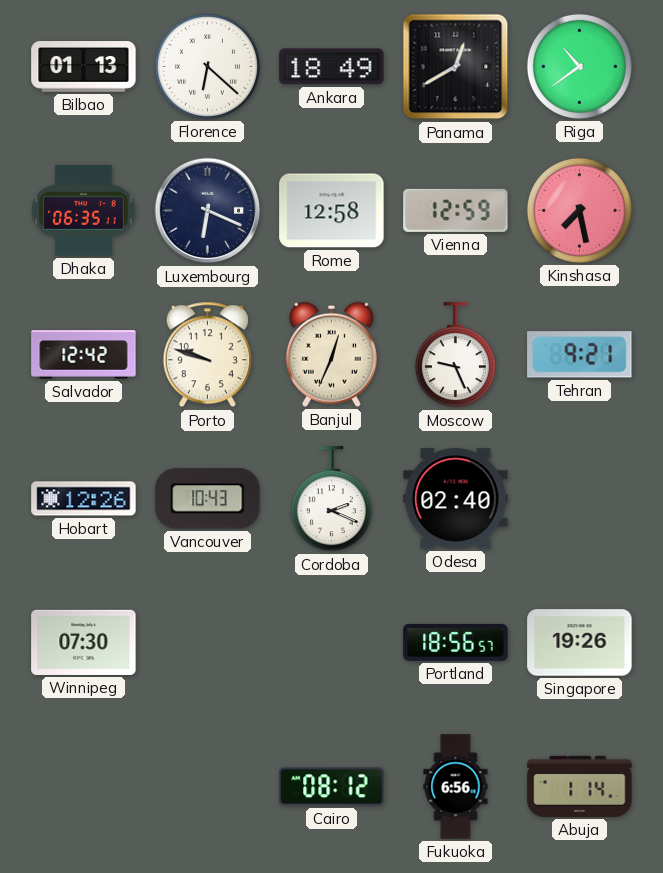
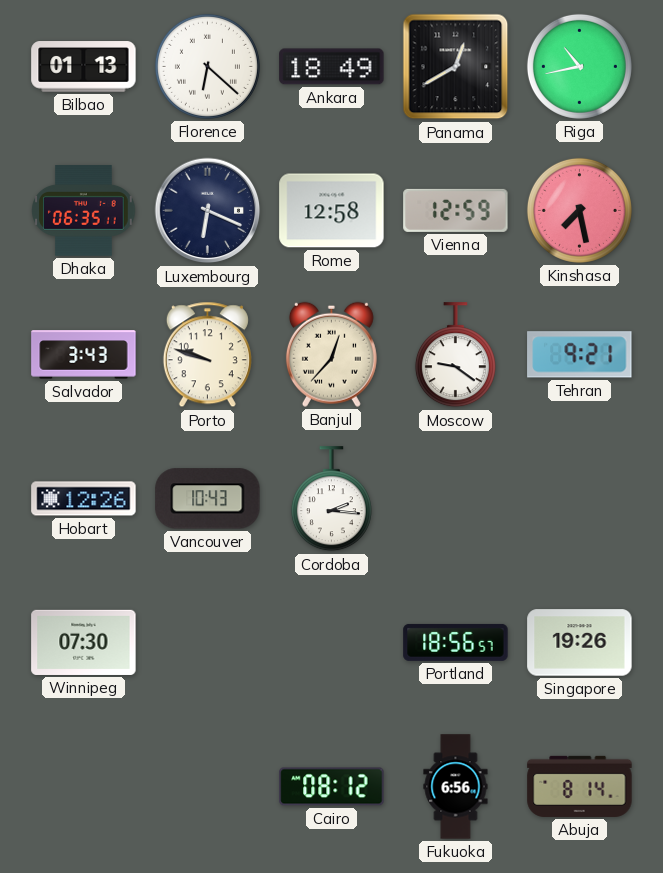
Riga: 10:39 -> 10:43 (579, 66)
Salvador: 12:42 -> 3:43 (84, 355)
Banjul: 12:34 -> 12:37 (331, 354)
Moscow: 9:26 -> 9:21 (455, 355)
Cordoba: 2:19 -> 2:16 (331, 499)
Odesa: 02:40 -> none (456, 499)
Abuja: 1:14 -> 8:14 (580, 786)
